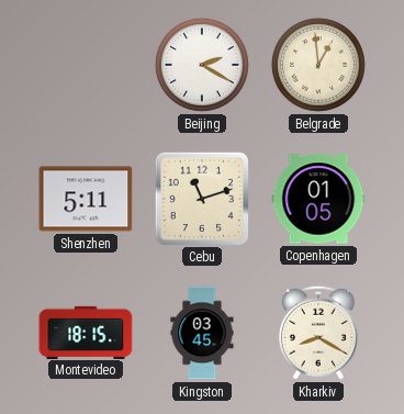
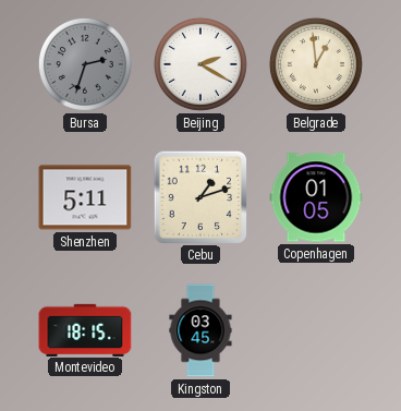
Bursa: none -> 2:33 (85, 64)
Cebu: 11:12 -> 1:12 (199, 196)
Kharkiv: 8:20 -> none (318, 333)
